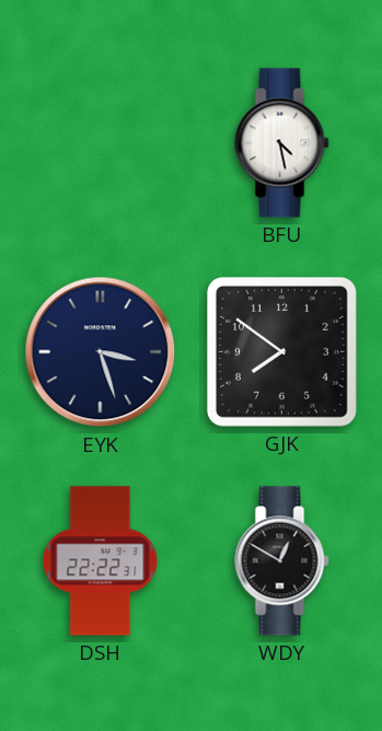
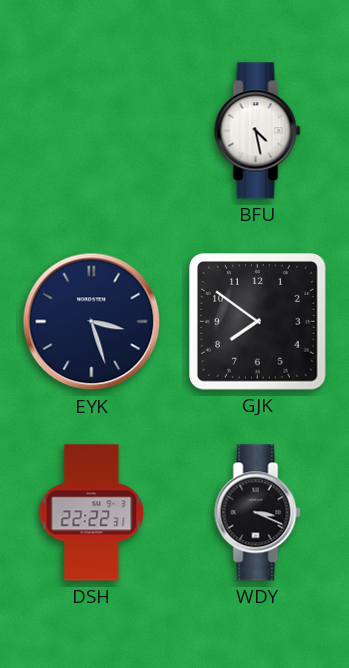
WDY: 12:50 -> 3:19 (258, 513)
